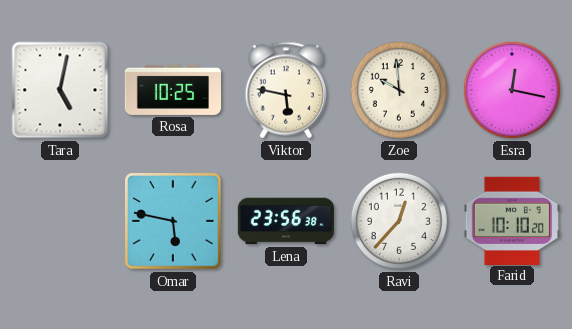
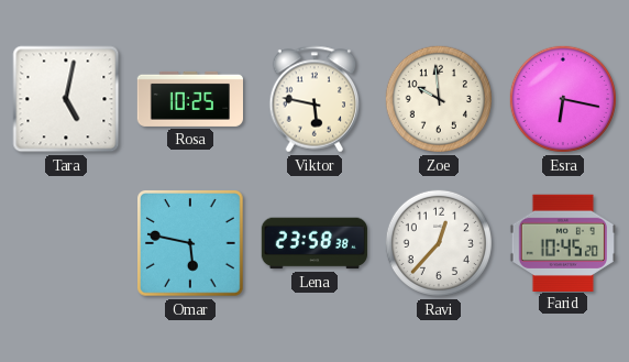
Esra: 12:17 -> 6:17 (563, 99)
Lena: 23:56 -> 23:58 (314, 243)
Farid: 10:10 -> 10:45 (563, 242)
